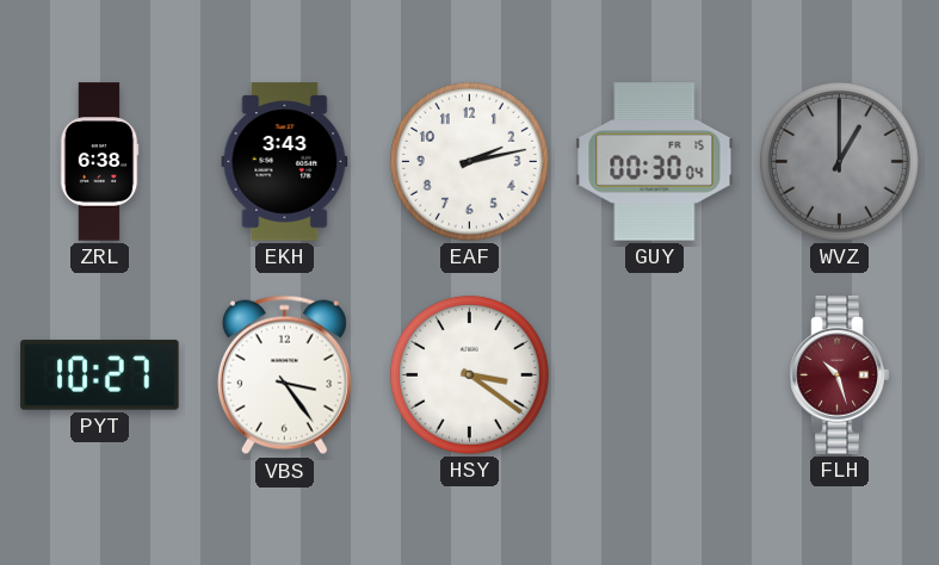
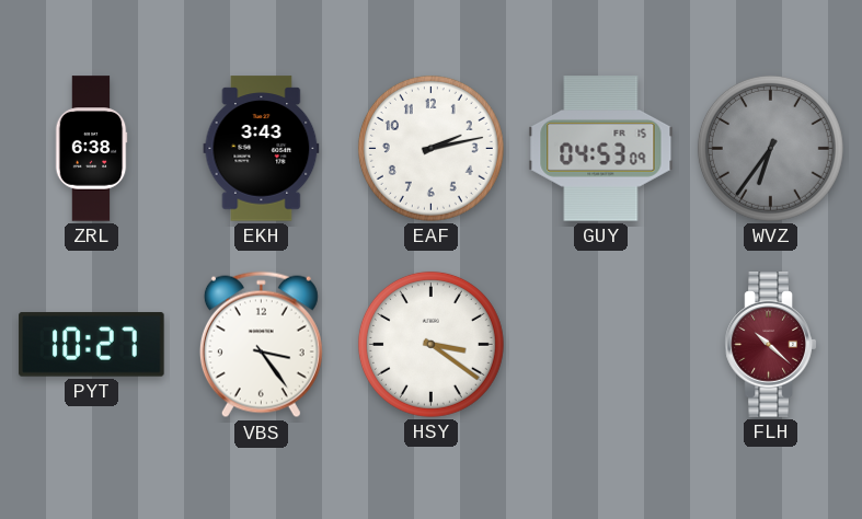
GUY: 00:30 -> 04:53 (601, 149)
WVZ: 1:00 -> 6:36 (770, 148)
FLH: 10:27 -> 10:22 (771, 345)
